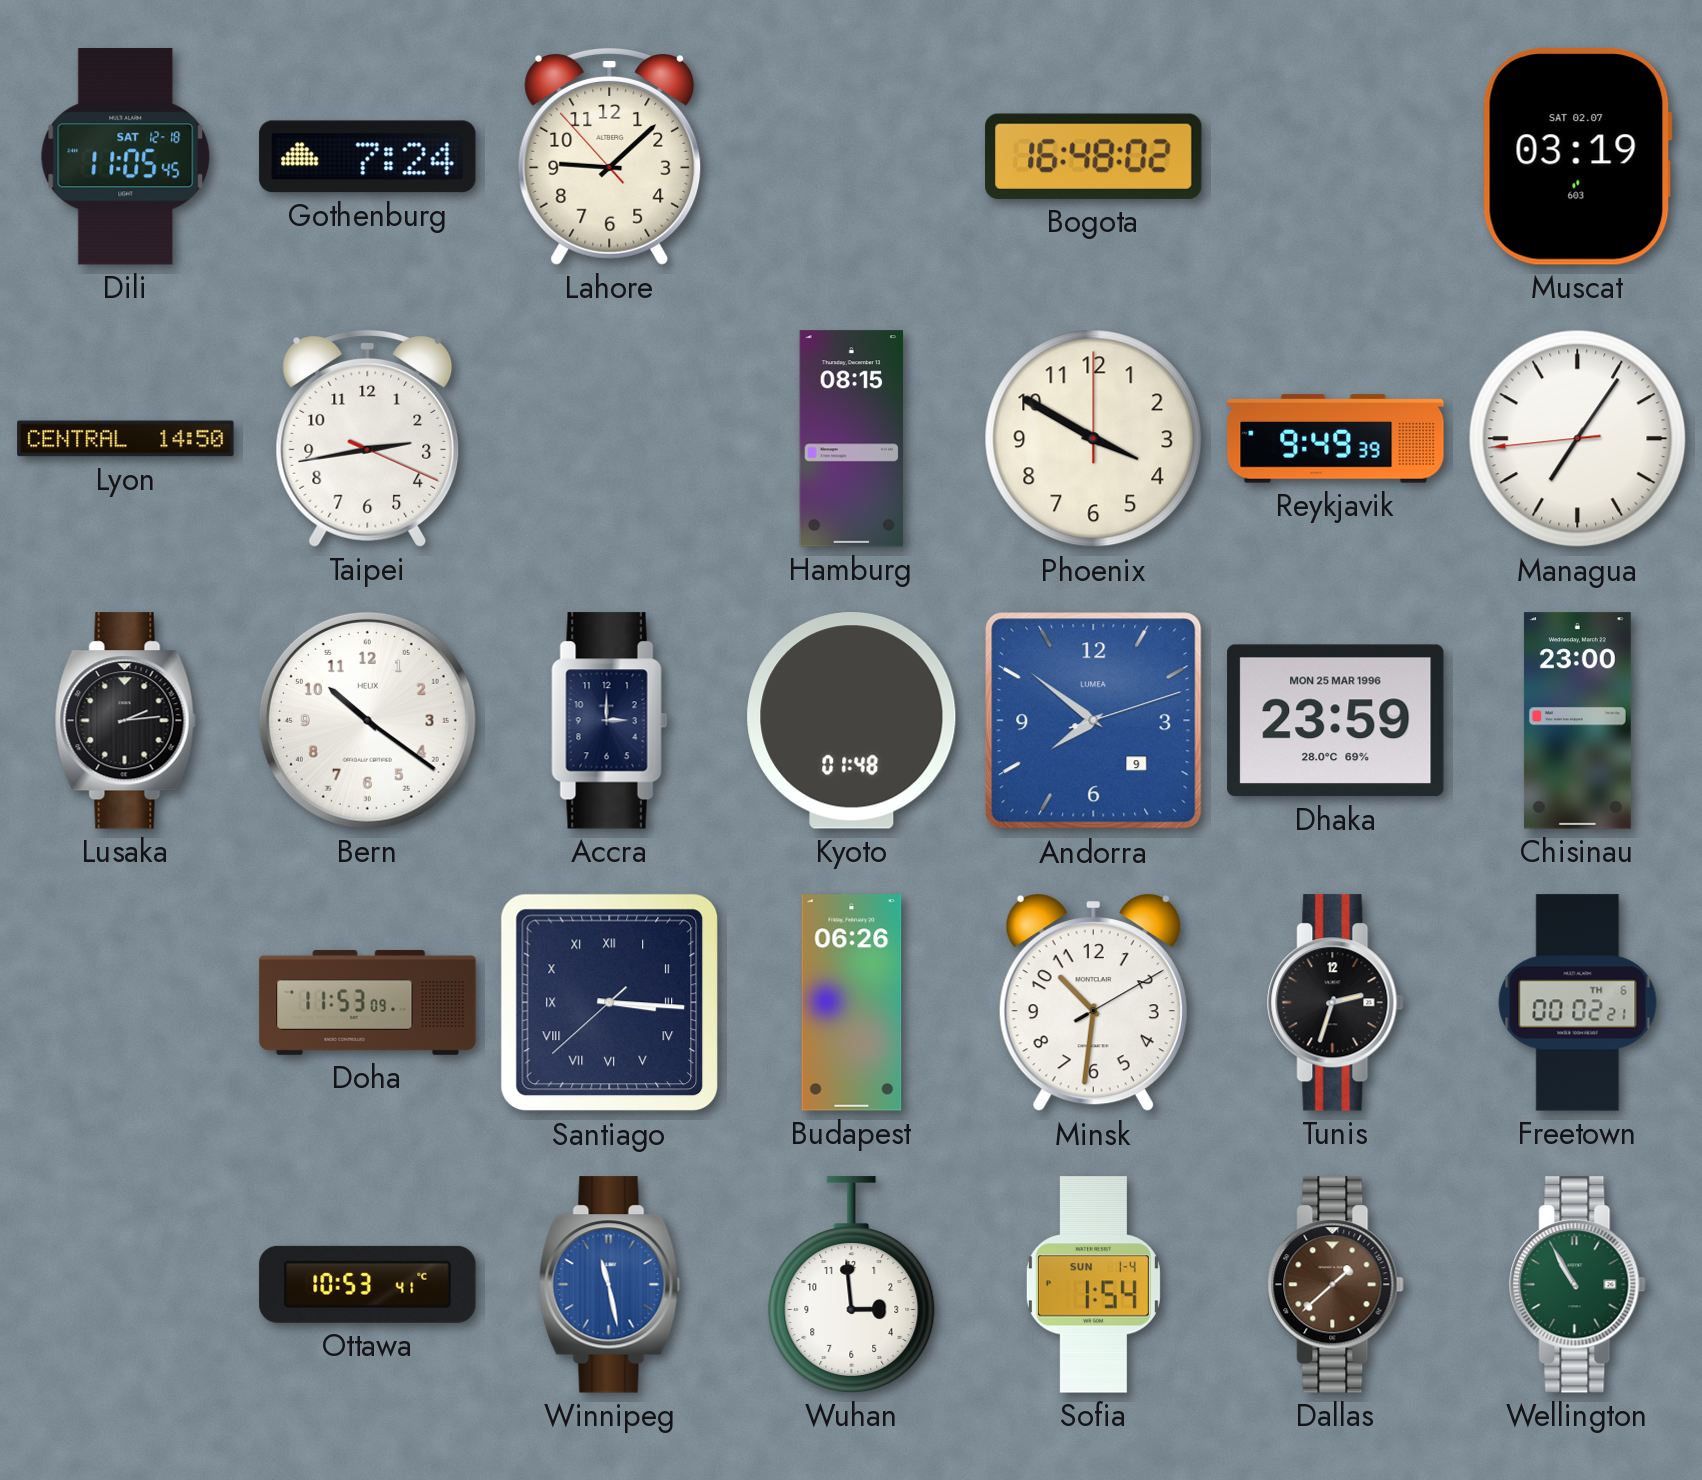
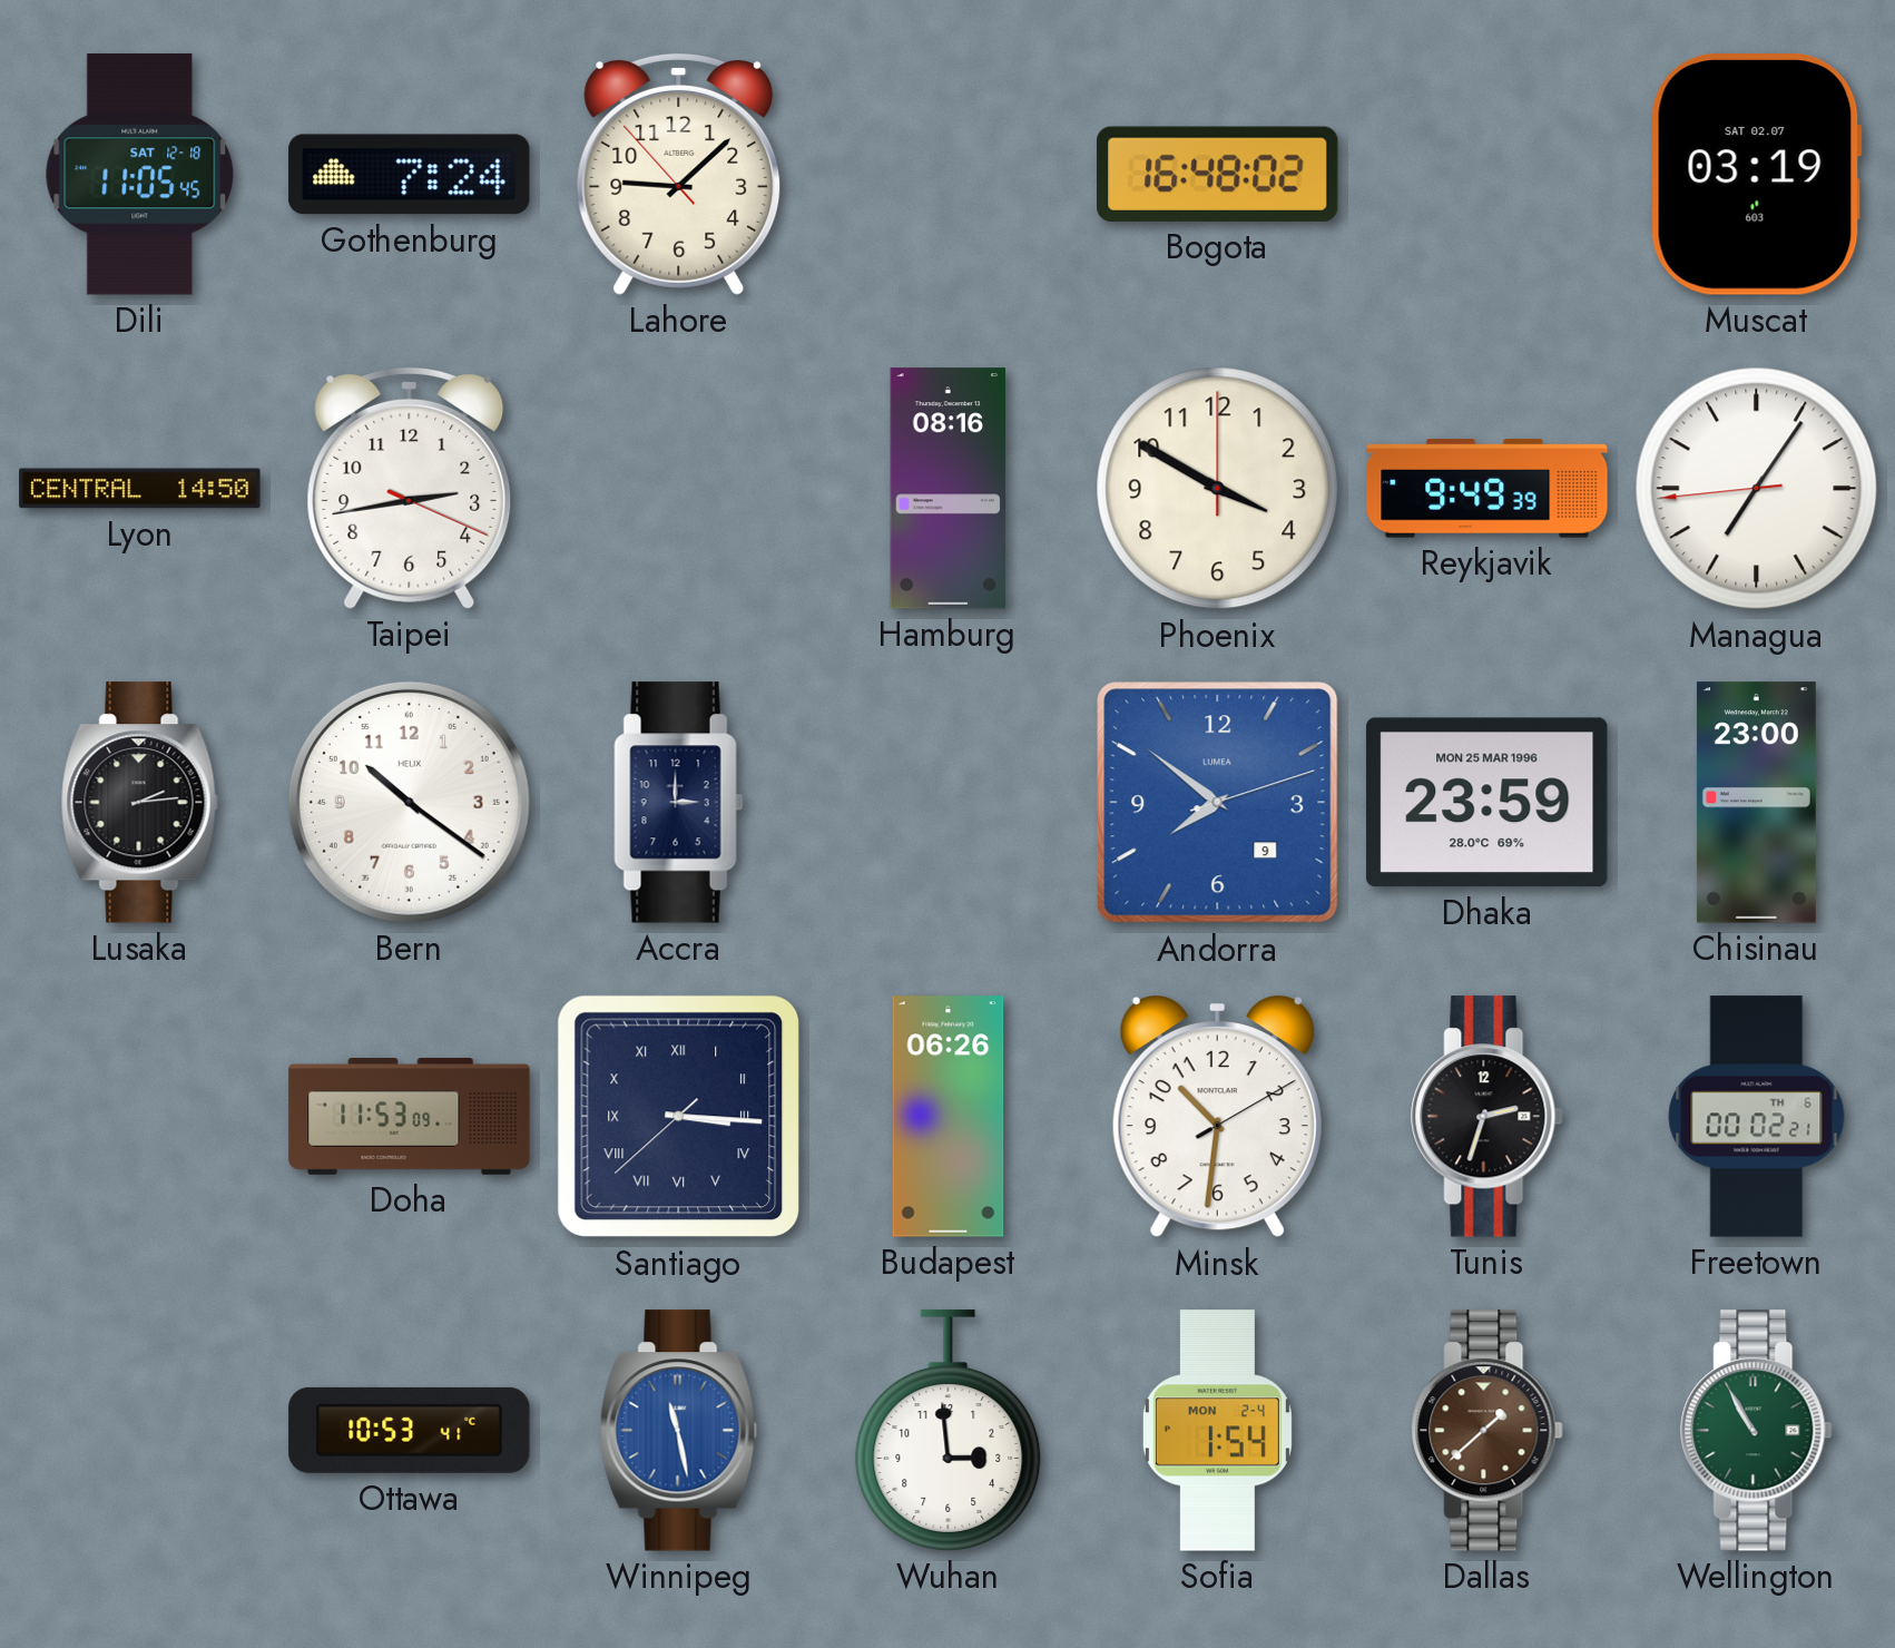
Hamburg: 08:15 -> 08:16 (949, 489)
Kyoto: 01:48 -> none (852, 721)
Sofia date: SUN 1-4 -> MON 2-4 (1217, 1431)
